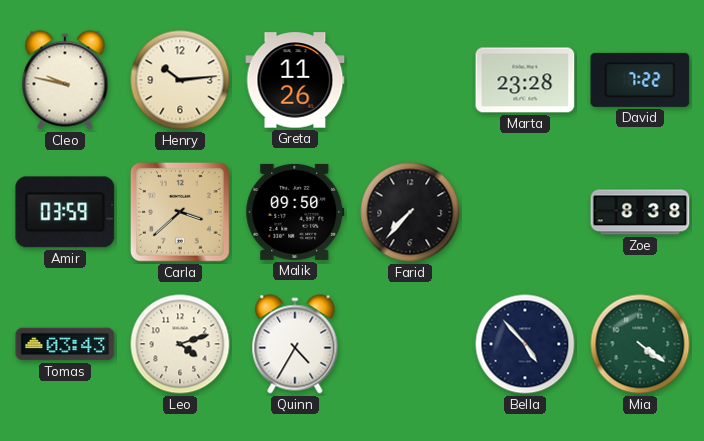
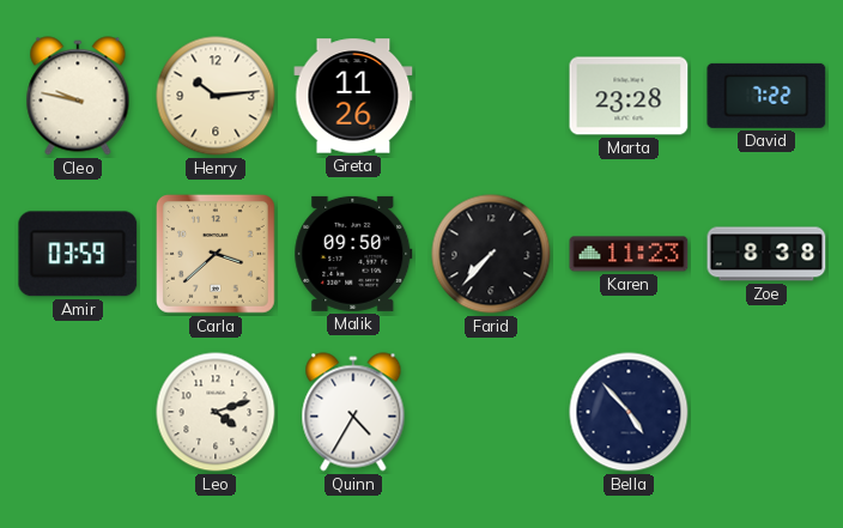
Karen: none -> 11:23 (629, 254)
Tomas: 03:43 -> none (65, 344)
Mia: 4:21 -> none (640, 344)
